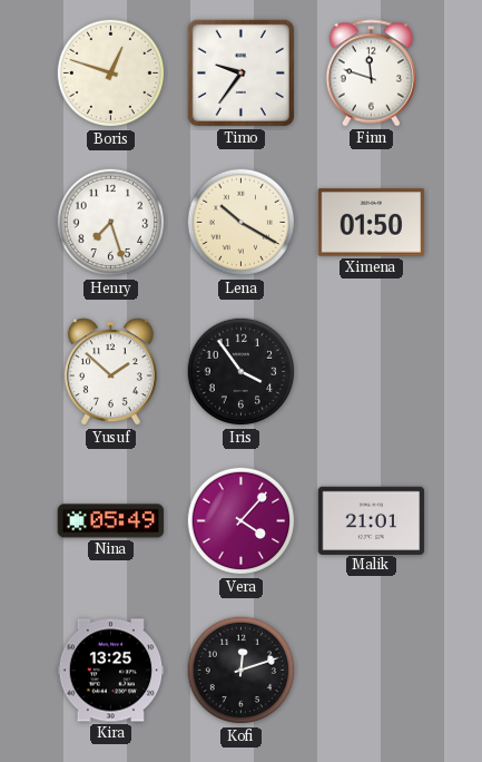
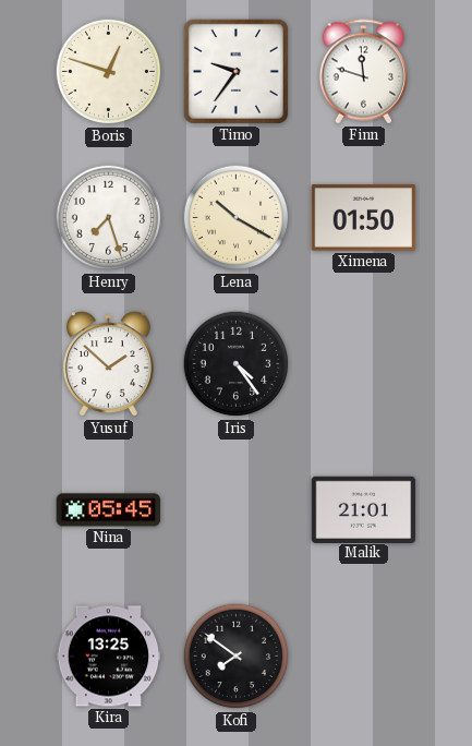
Iris: 3:54 -> 4:24 (237, 364)
Nina: 05:49 -> 05:45 (109, 510)
Vera: 4:07 -> none (242, 521)
Kofi: 12:12 -> 7:51 (237, 657)
